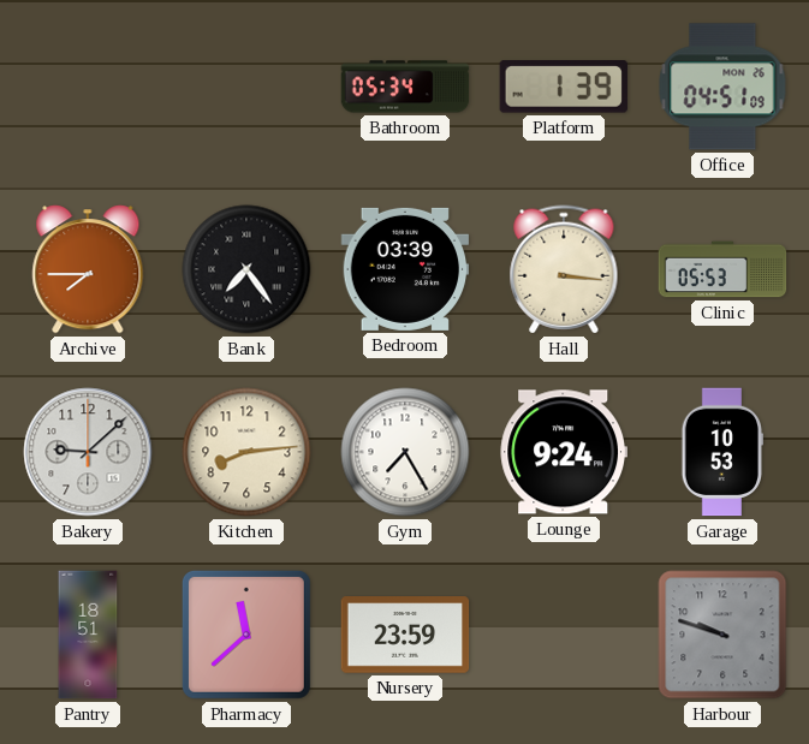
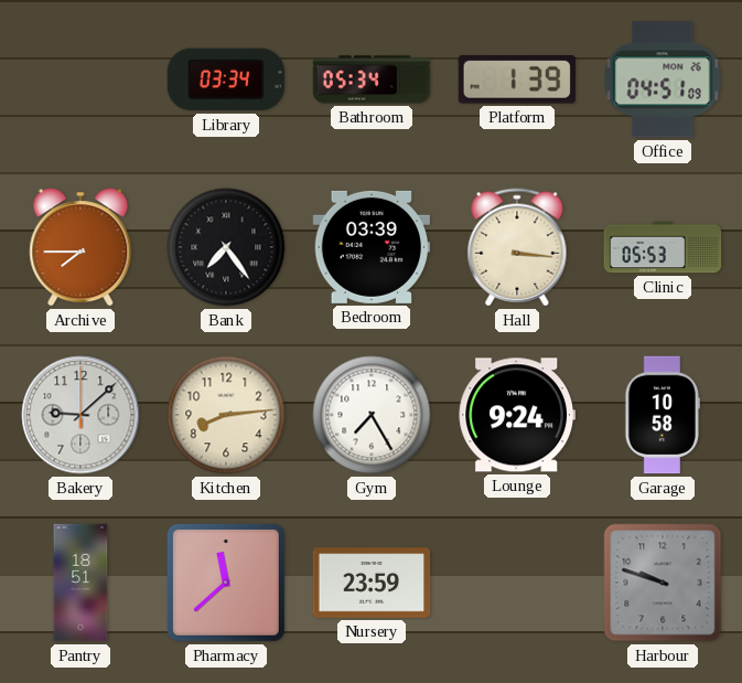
Library: none -> 03:34 (226, 79)
Garage: 10:53 -> 10:58 (662, 415)
